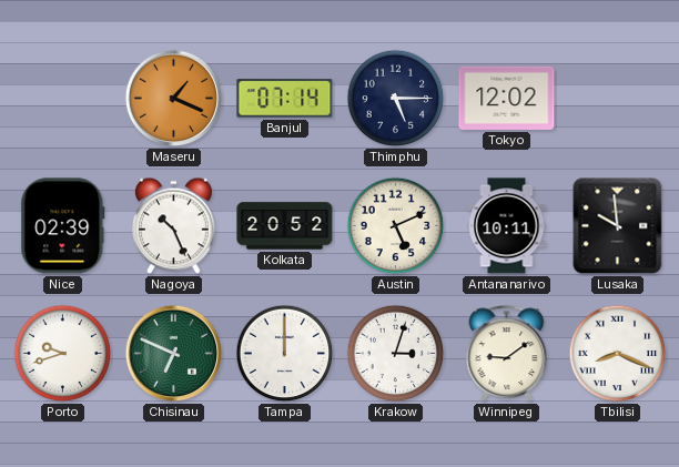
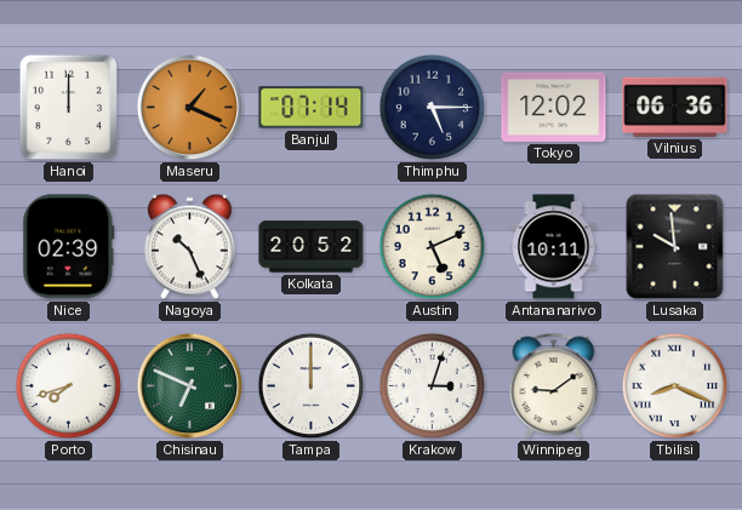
Hanoi: none -> 12:00 (69, 108)
Vilnius: none -> 06:36 (675, 107)
Porto: 9:42 -> 7:42 (69, 386)
